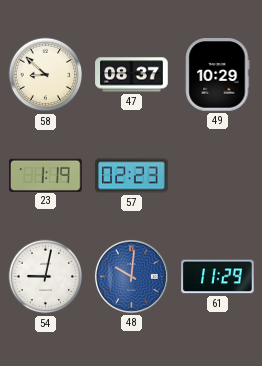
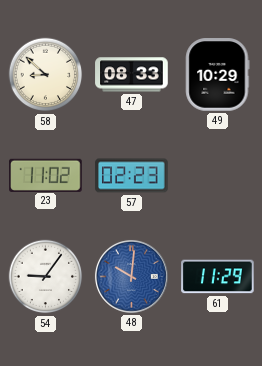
47: 08:37 -> 08:33 (132, 75)
23: 1:19 -> 11:02 (46, 175)
54: 9:02 -> 9:06 (46, 277)
